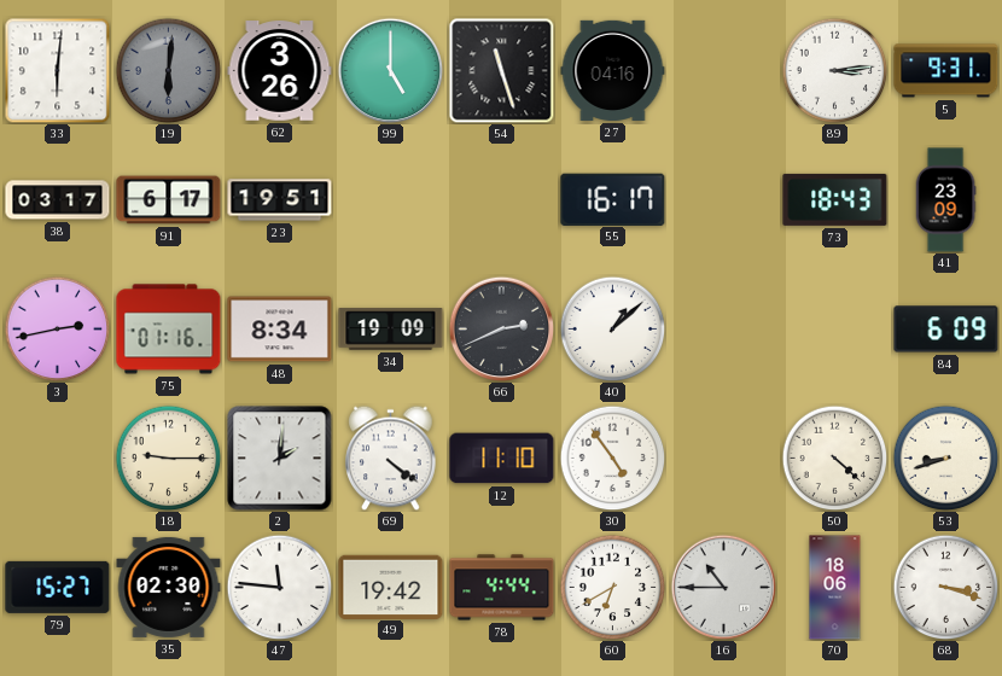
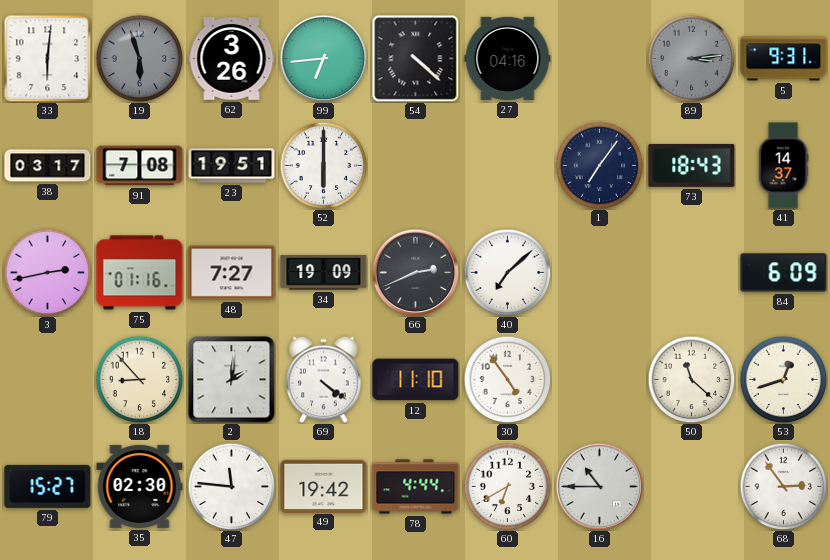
19: 6:01 -> 5:57 (139, 58)
99: 5:00 -> 6:44 (323, 58)
54: 11:27 -> 4:22 (415, 58)
89 dial: white -> grey (691, 58)
91: 6:17 -> 7:08 (140, 166)
52: none -> 6:00 (323, 165)
55: 16:17 -> none (613, 199)
1: none -> 7:06 (599, 165)
41: 23:09 -> 14:37 (783, 166)
48: 8:34 -> 7:27 (232, 273)
40: 1:08 -> 7:08 (507, 272)
18: 9:15 -> 8:53 (139, 379)
50: 4:22 -> 11:22 (691, 379)
53: 8:42 -> 12:42 (783, 379)
70: 18:06 -> none (835, 588)
68: 3:18 -> 2:54 (783, 486)
